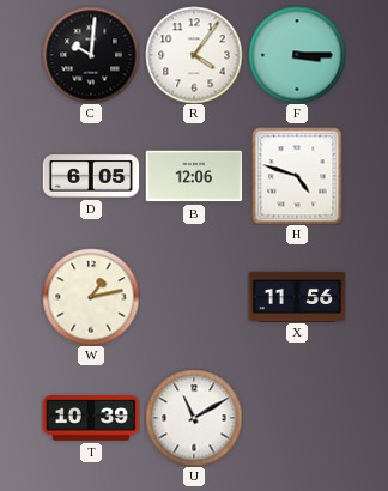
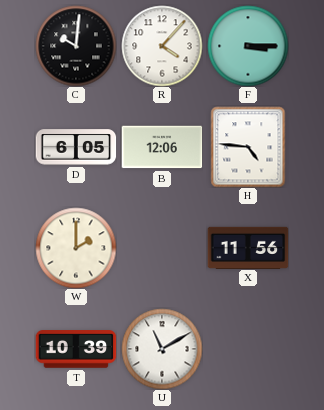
R: 4:06 -> 4:07 (162, 46)
H: 4:48 -> 4:46 (248, 147)
W: 1:13 -> 2:00 (76, 248)
